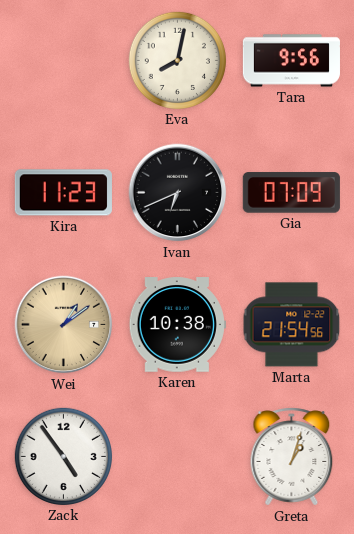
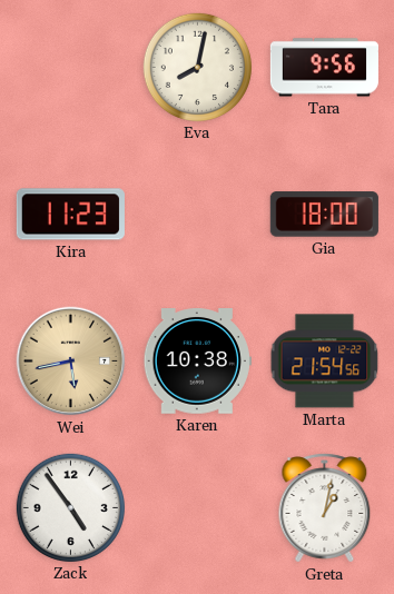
Ivan: 6:41 -> none (178, 193)
Gia: 07:09 -> 18:00 (324, 215)
Wei: 1:09 -> 5:43 (71, 362)
Greta: 1:03 -> 1:02 (325, 508)
